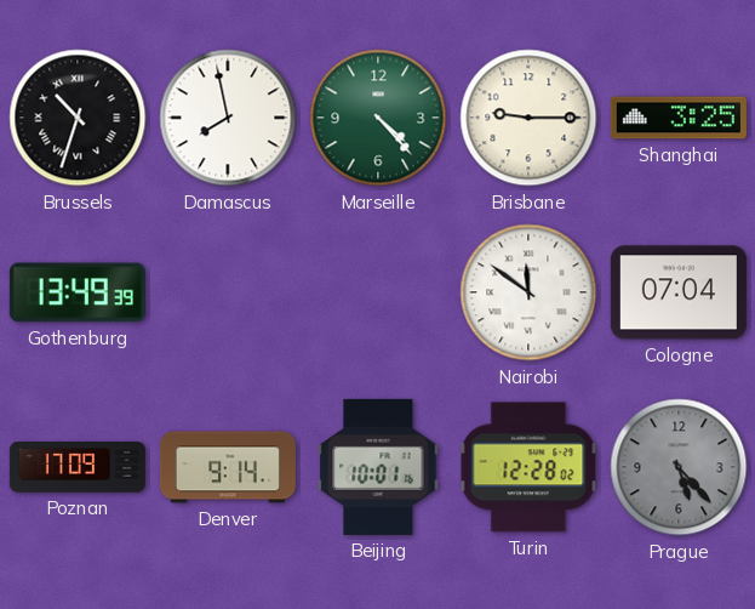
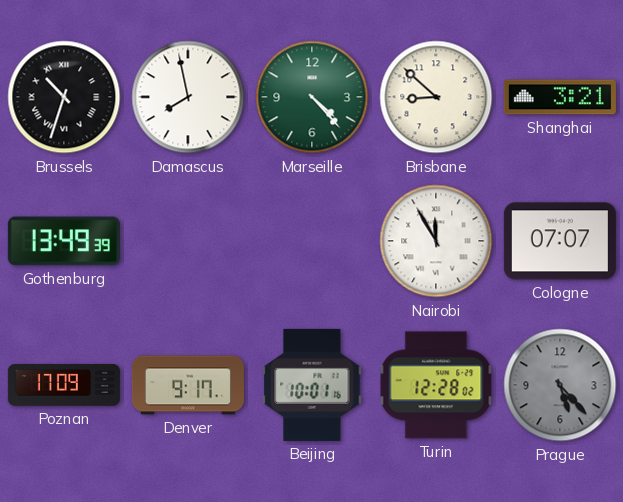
Brisbane: 9:15 -> 8:52 (436, 97)
Shanghai: 3:25 -> 3:21 (560, 97)
Nairobi: 11:51 -> 11:55 (436, 241)
Cologne: 07:04 -> 07:07 (560, 241)
Denver: 9:14 -> 9:17 (188, 385)
